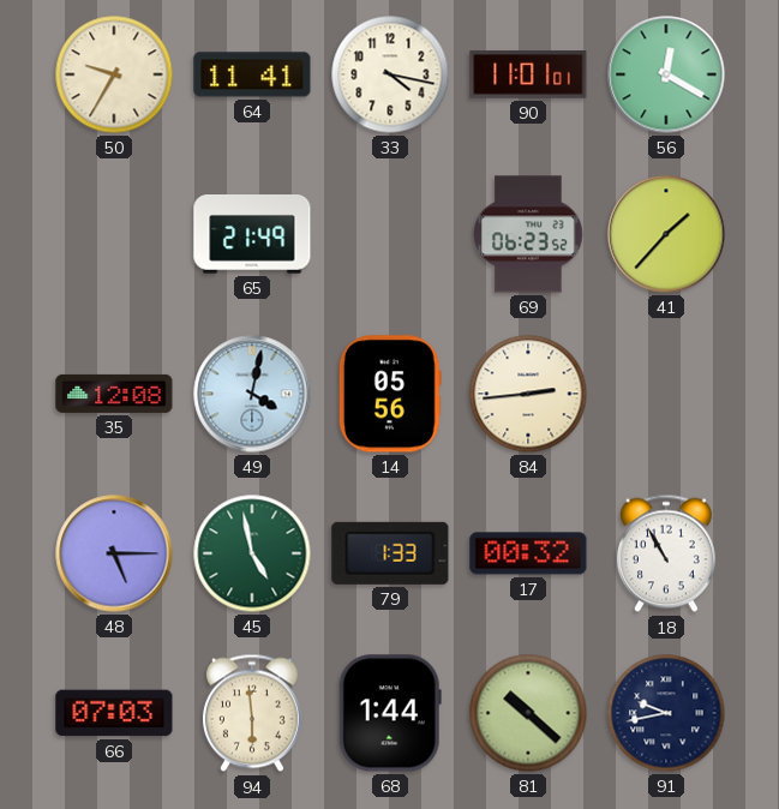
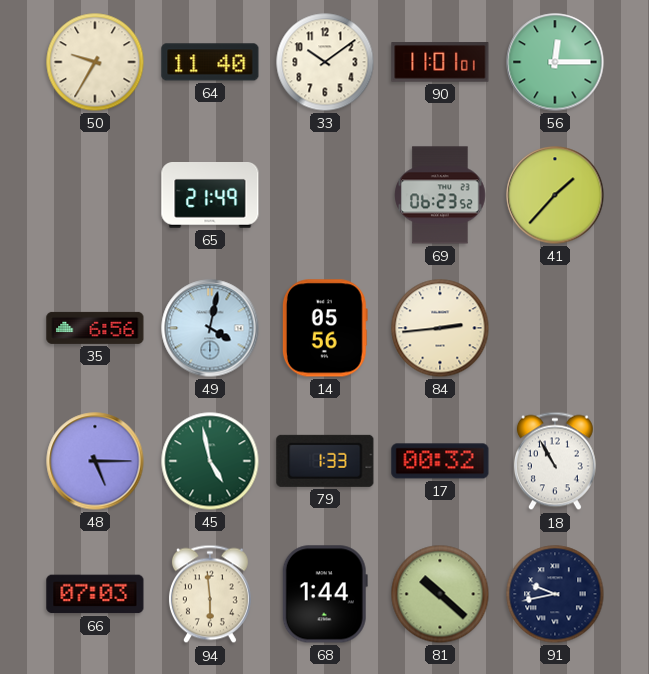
64: 11:41 -> 11:40 (210, 62)
33: 4:17 -> 10:09 (325, 62)
56: 12:20 -> 12:15 (555, 62)
35: 12:08 -> 6:56 (95, 328)
